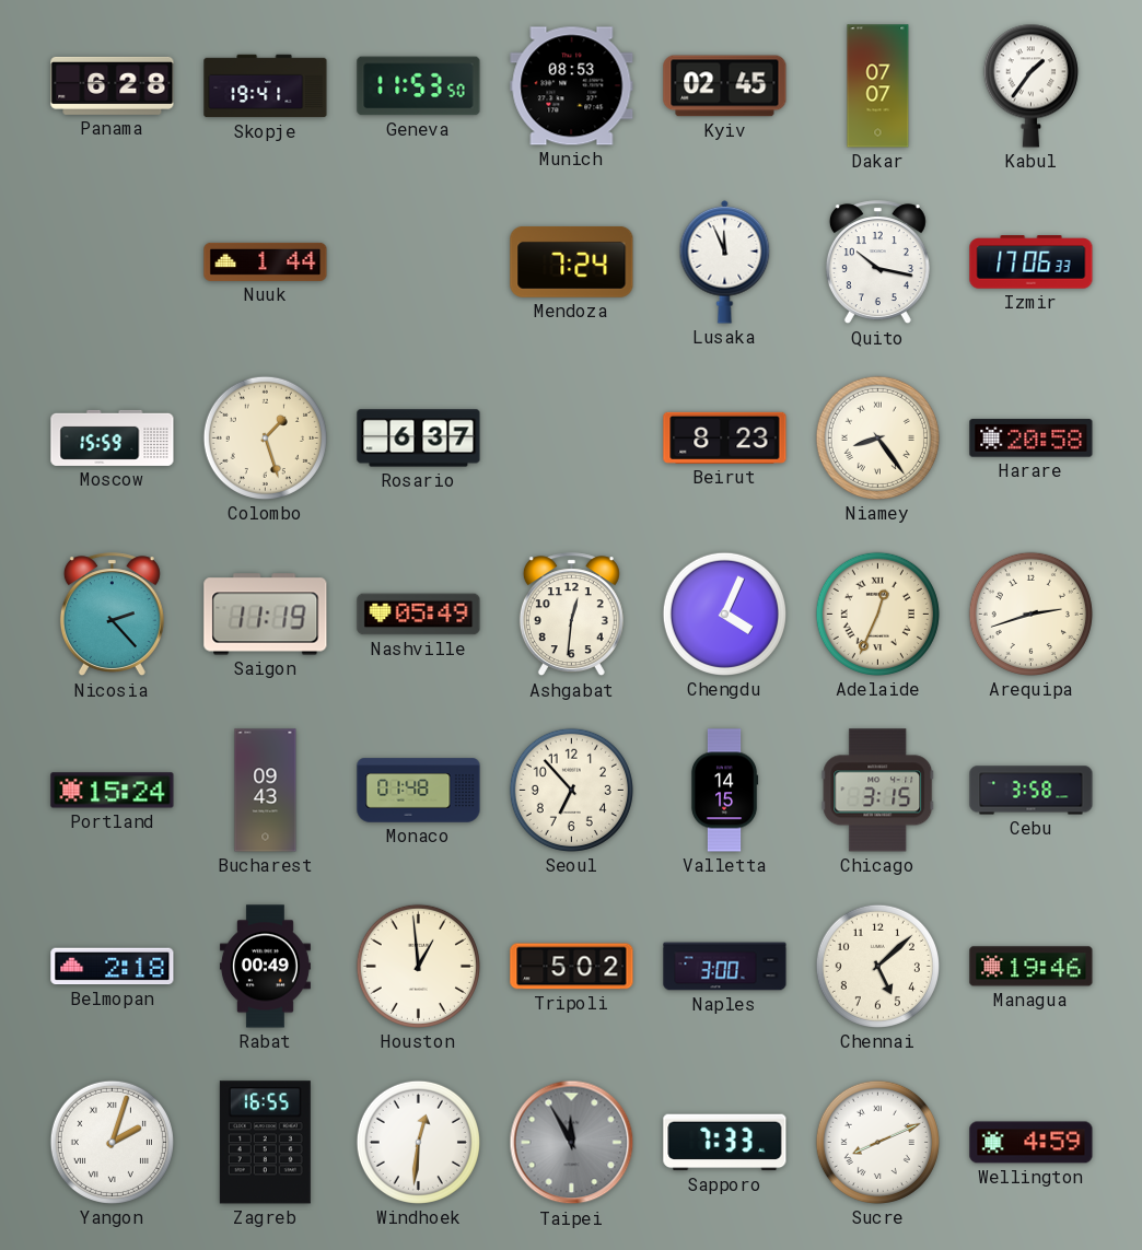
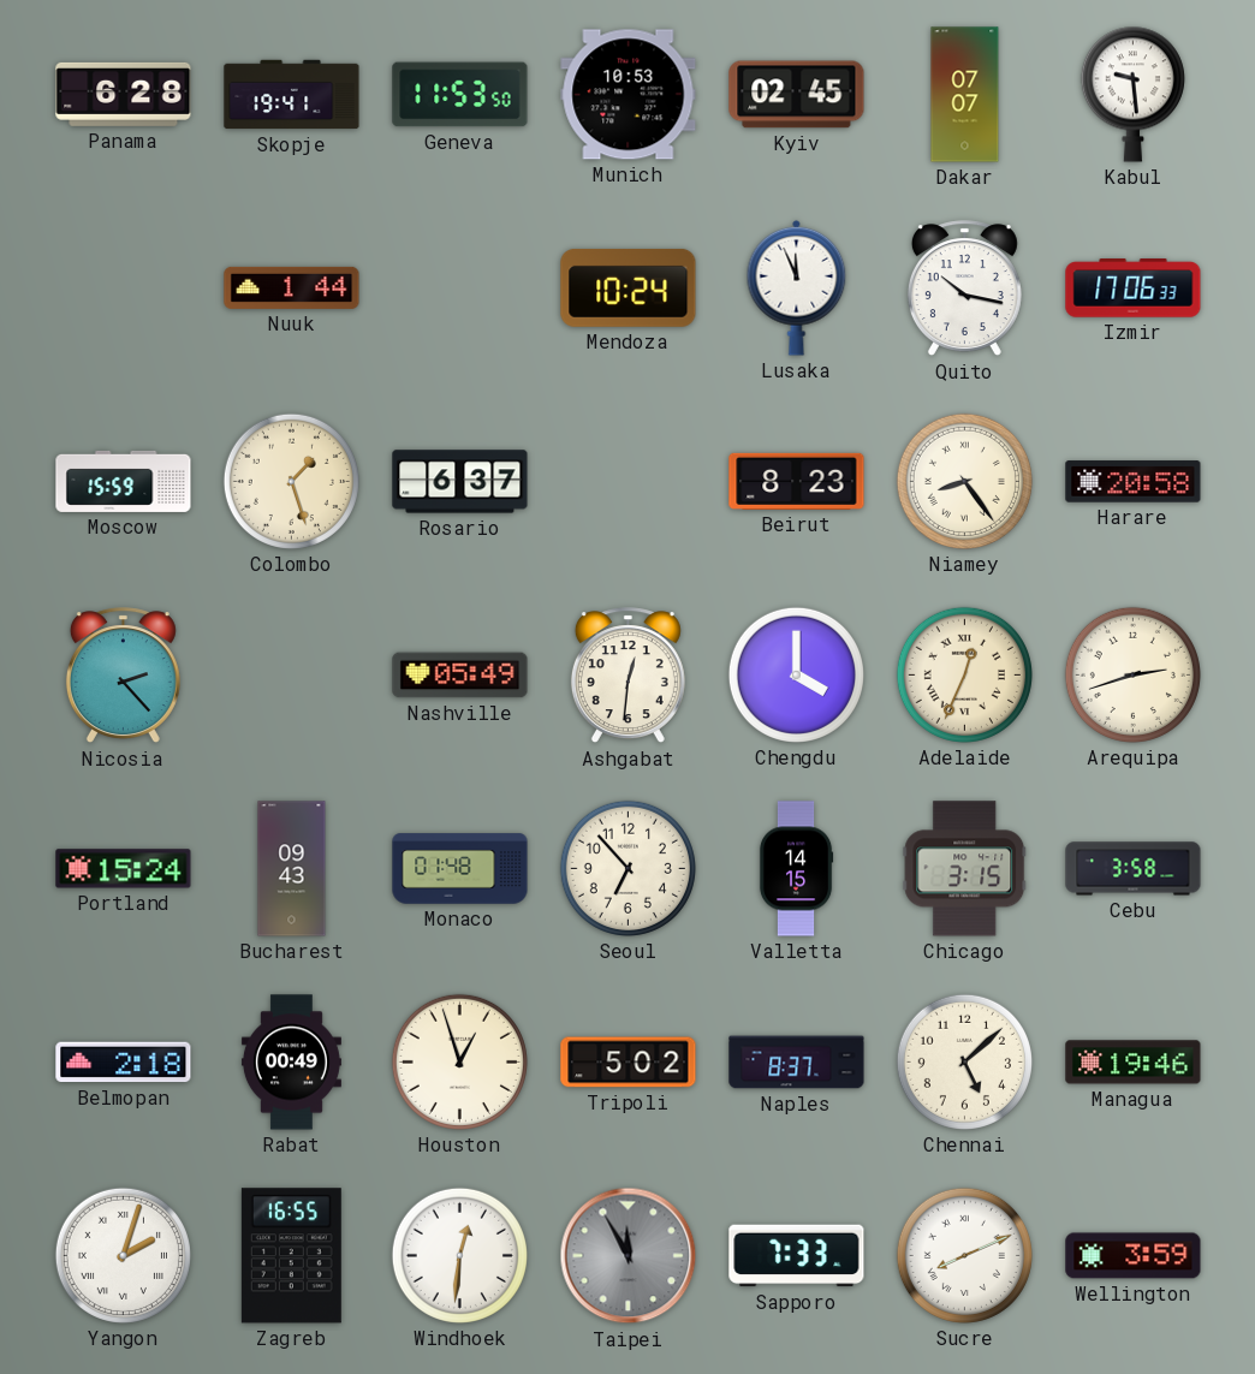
Munich: 08:53 -> 10:53 (629, 95)
Kabul: 1:36 -> 9:29 (1132, 94)
Mendoza: 7:24 -> 10:24 (629, 287)
Saigon: 11:19 -> none (266, 615)
Chengdu: 4:04 -> 4:00 (796, 674)
Houston: 12:59 -> 12:57 (459, 1061)
Naples: 3:00 -> 8:37 (797, 1063)
Wellington: 4:59 -> 3:59 (1134, 1256)
